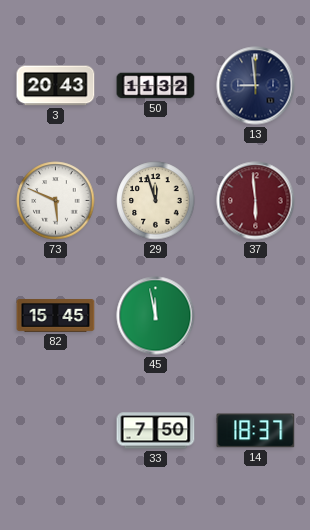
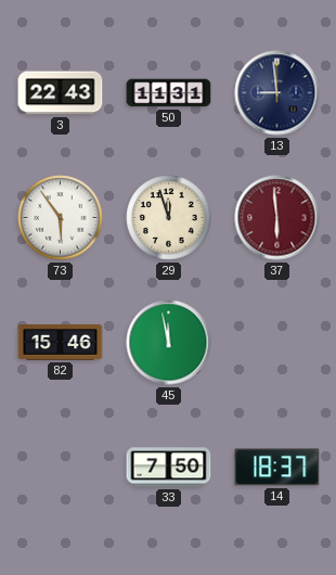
3: 20:43 -> 22:43 (61, 93)
50: 11:32 -> 11:31 (169, 93)
73: 5:49 -> 5:54 (61, 218)
82: 15:45 -> 15:46 (61, 343)
